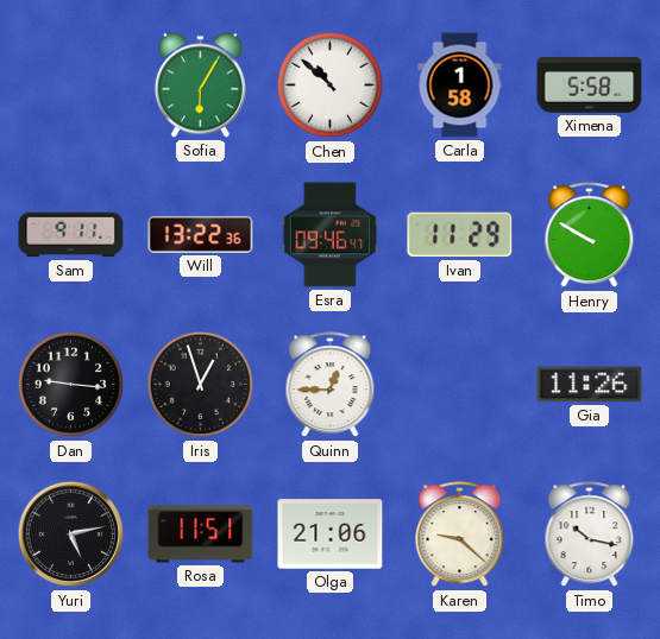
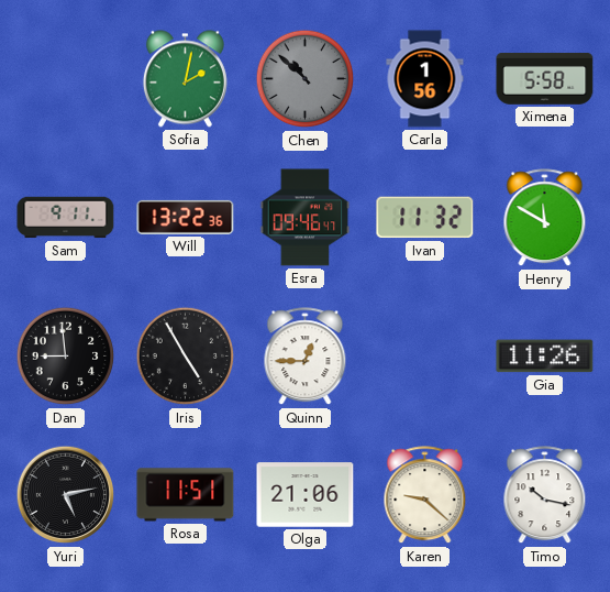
Sofia: 6:05 -> 2:02 (185, 79)
Chen dial: white -> grey (306, 79)
Carla: 1:58 -> 1:56 (425, 79)
Ivan: 11:29 -> 11:32 (425, 218)
Henry: 9:50 -> 11:50 (545, 218)
Dan: 9:16 -> 8:59 (66, 357)
Iris: 12:57 -> 4:55 (186, 357)
